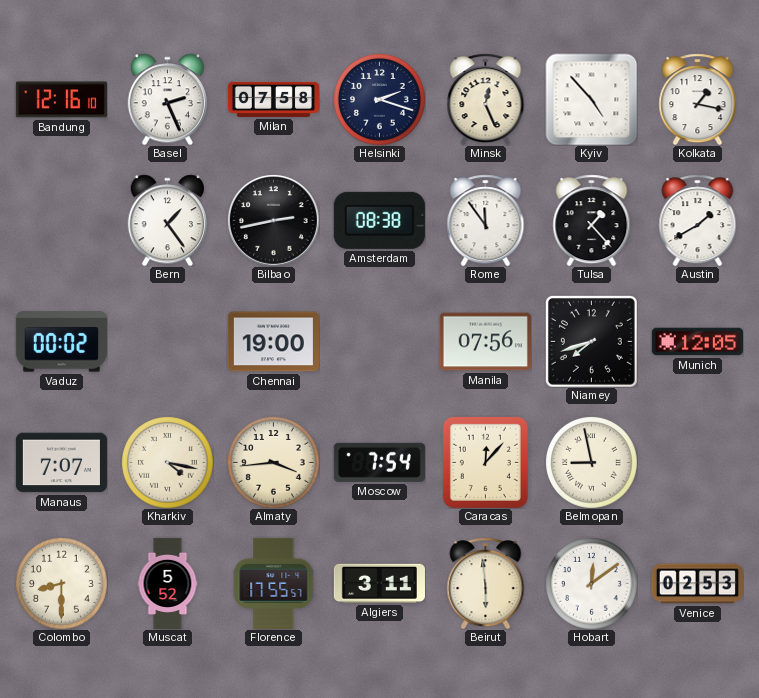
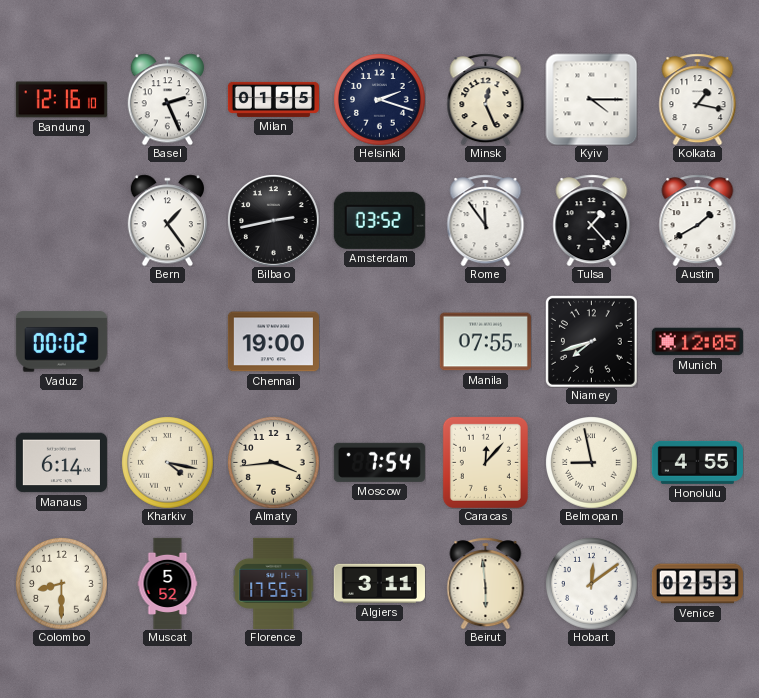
Milan: 07:58 -> 01:55 (273, 99)
Kyiv: 4:53 -> 4:15 (591, 99)
Amsterdam: 08:38 -> 03:52 (379, 220)
Manila: 07:56 -> 07:55 (485, 342)
Manaus: 7:07 -> 6:14 (61, 463)
Honolulu: none -> 4:55 (697, 462)
